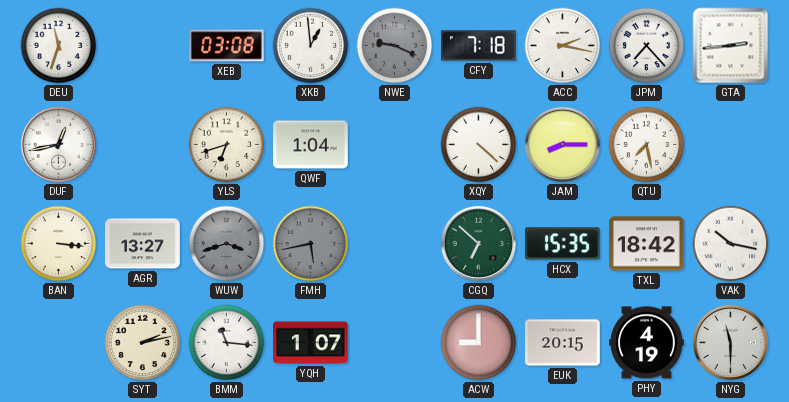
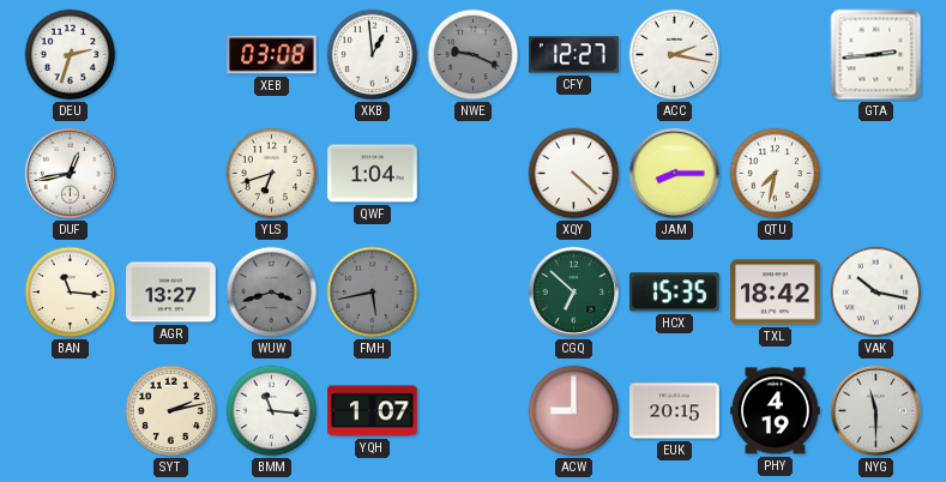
DEU: 11:33 -> 2:33 (71, 55)
CFY: 7:18 -> 12:27 (574, 55)
JPM: 7:23 -> none (647, 46)
QTU: 7:28 -> 7:32 (776, 174)
BAN: 3:16 -> 11:16 (71, 293)
